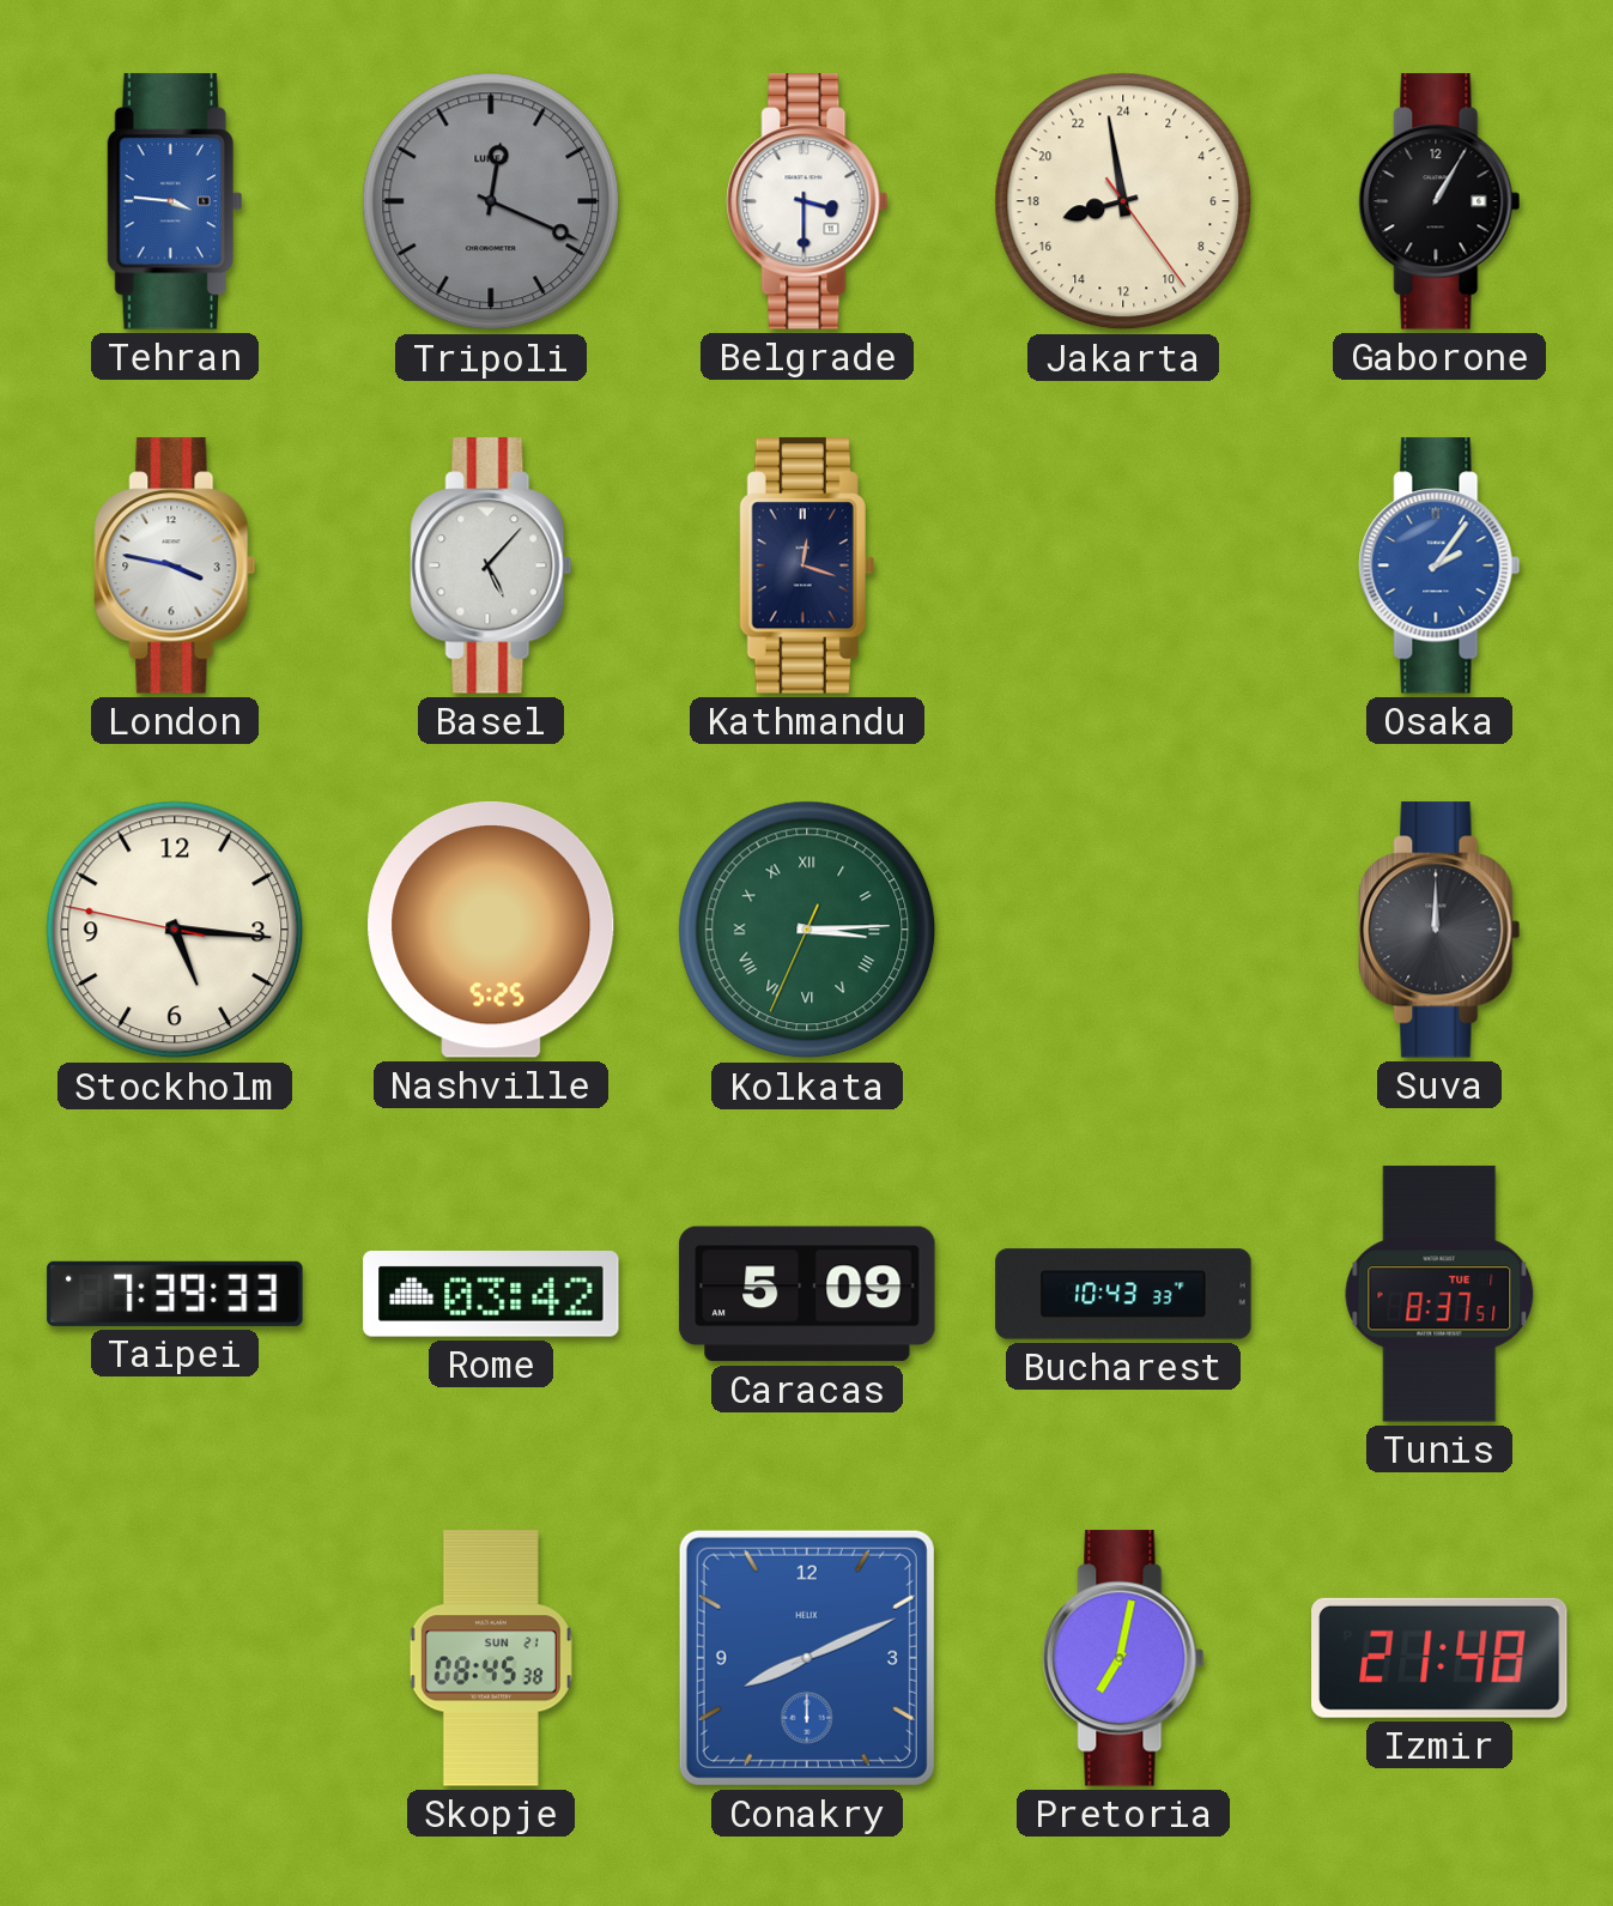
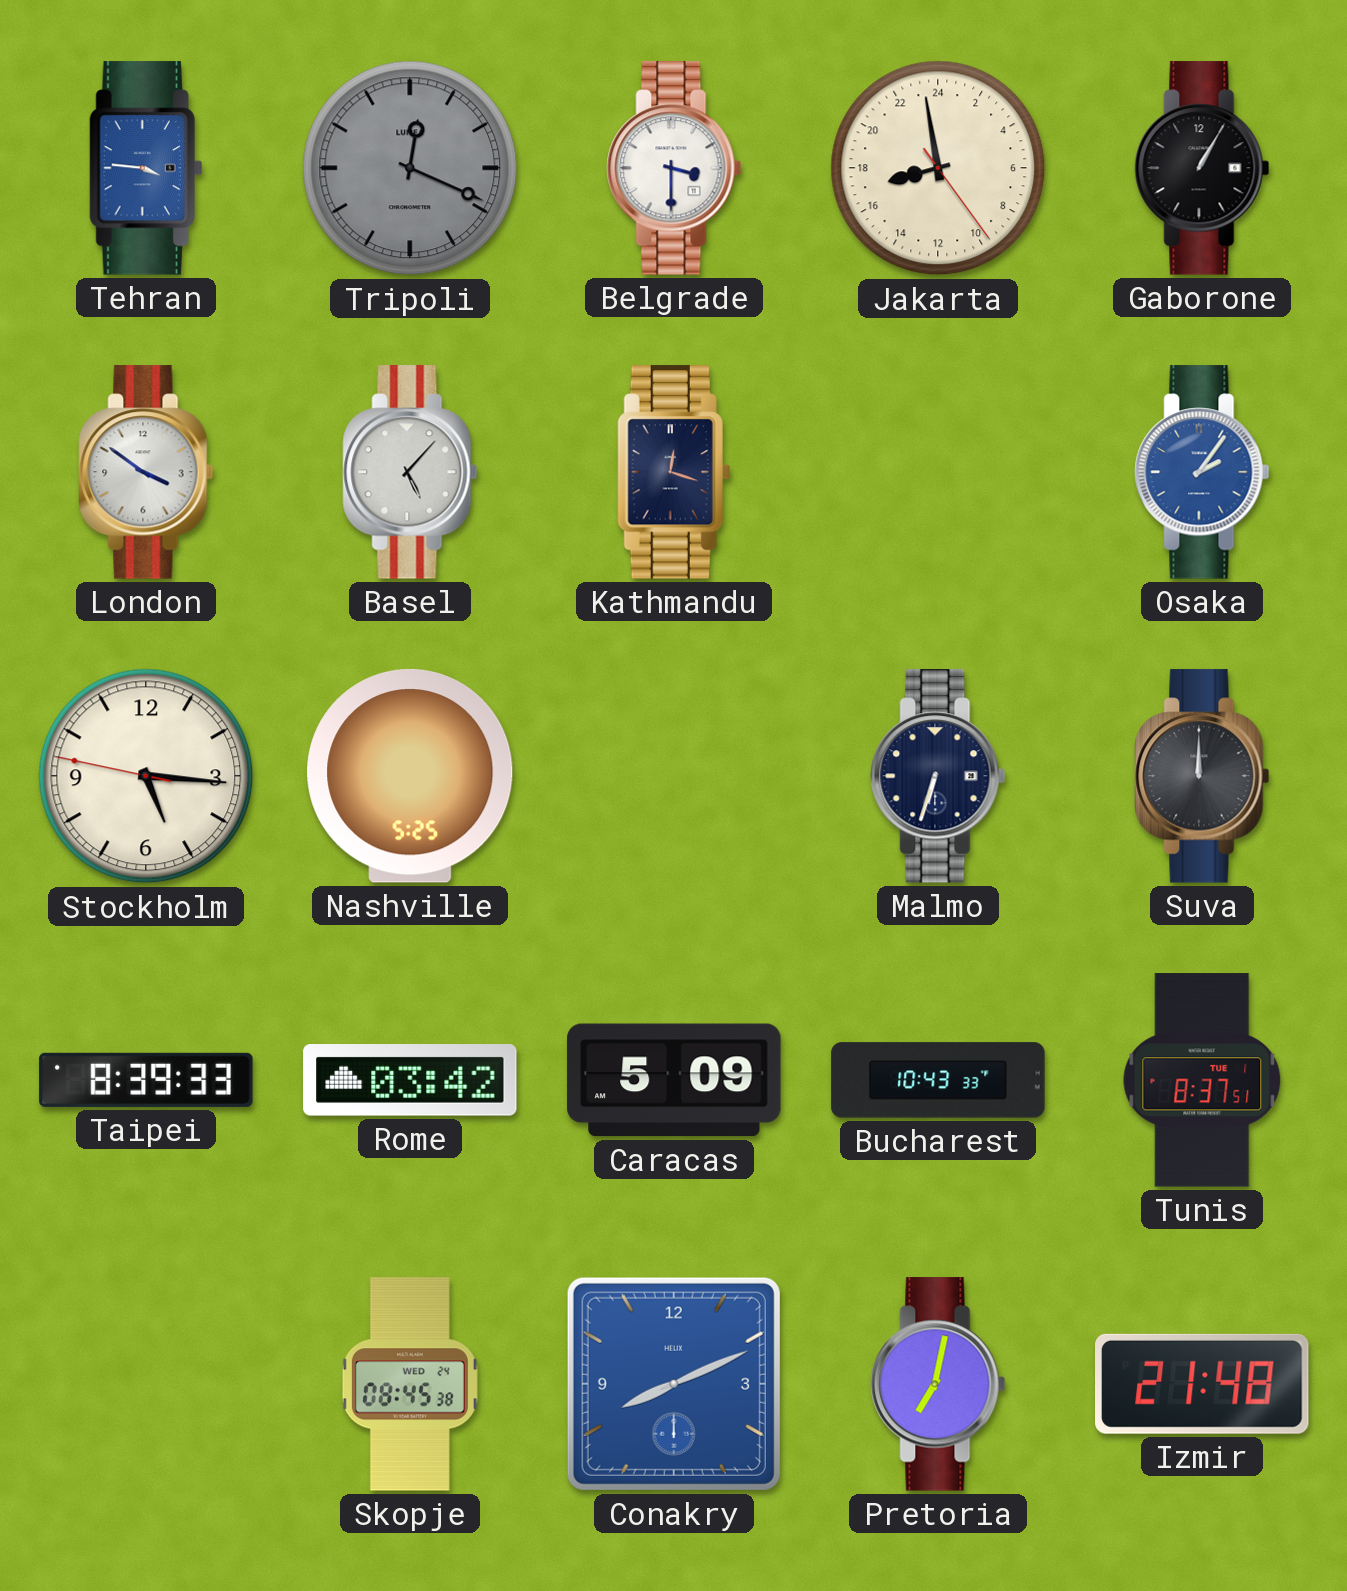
London: 3:47 -> 3:51 (146, 472)
Kolkata: 3:14 -> none (807, 930)
Malmo: none -> 6:33 (938, 776)
Taipei: 7:39 -> 8:39 (146, 1080)
Skopje date: SUN 21 -> WED 24 (410, 1384)
